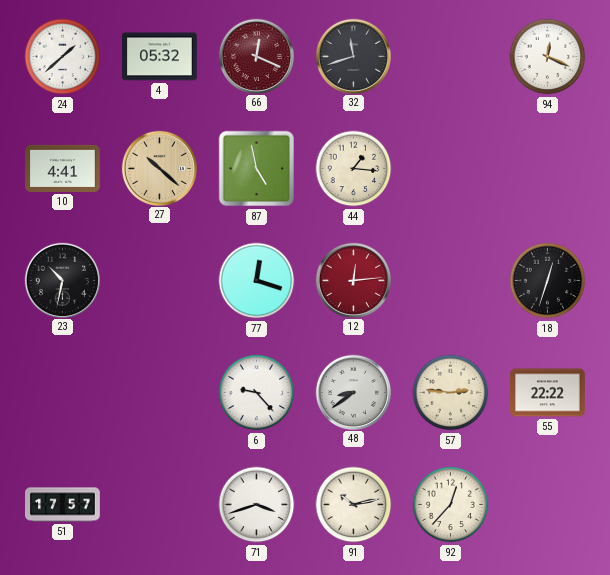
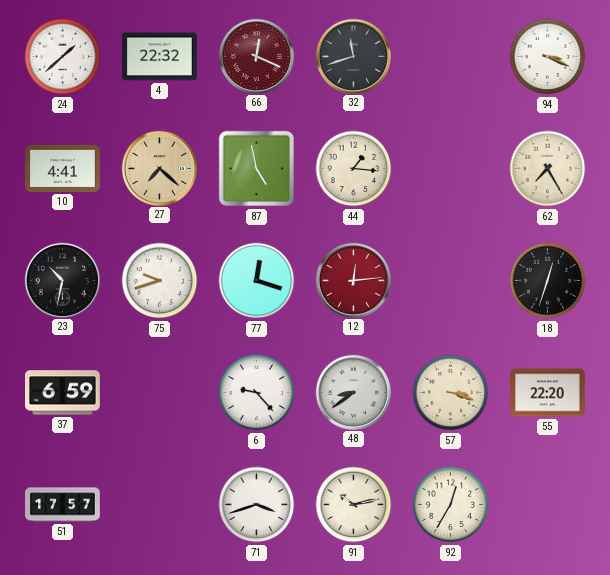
4: 05:32 -> 22:32 (160, 57)
94: 12:19 -> 3:19 (548, 57)
27: 10:22 -> 7:22 (159, 168)
62: none -> 7:25 (548, 169)
75: none -> 9:42 (160, 281)
37: none -> 6:59 (63, 393)
57: 2:46 -> 3:18 (451, 393)
55: 22:22 -> 22:20 (548, 393)
92: 12:37 -> 12:35 (451, 505)
